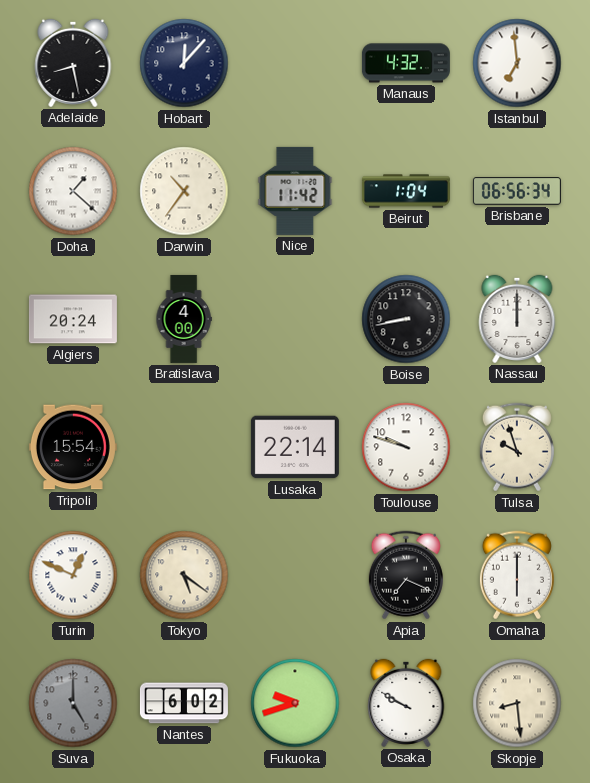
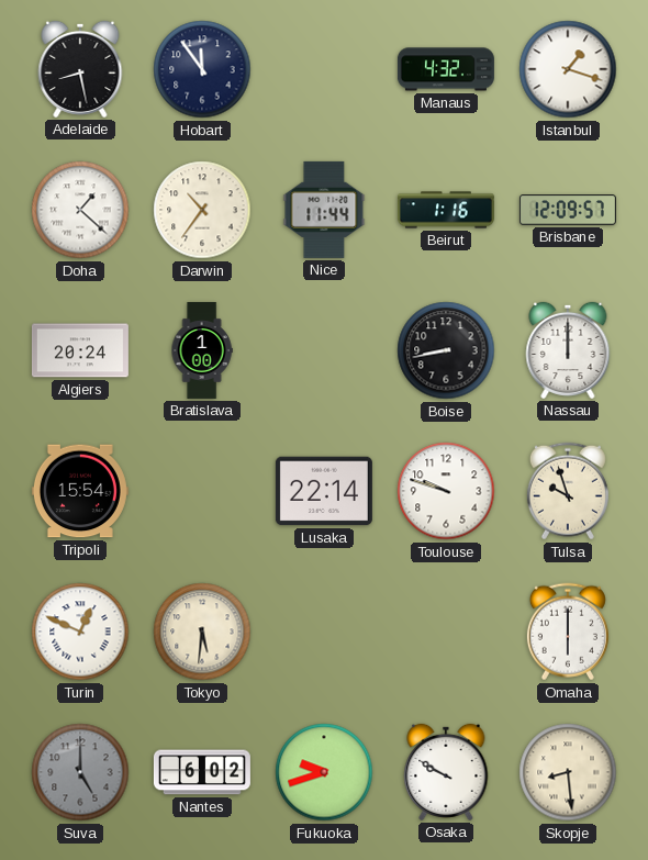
Hobart: 12:07 -> 11:54 (202, 69)
Istanbul: 6:59 -> 1:18 (568, 69)
Nice: 11:42 -> 11:44 (324, 210)
Beirut: 1:04 -> 1:16 (446, 210)
Brisbane: 06:56 -> 12:09 (568, 210)
Bratislava: 4:00 -> 1:00 (202, 350)
Tokyo: 5:21 -> 5:31 (202, 632)
Apia: 7:19 -> none (406, 575)
